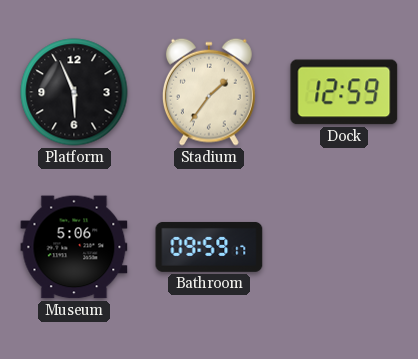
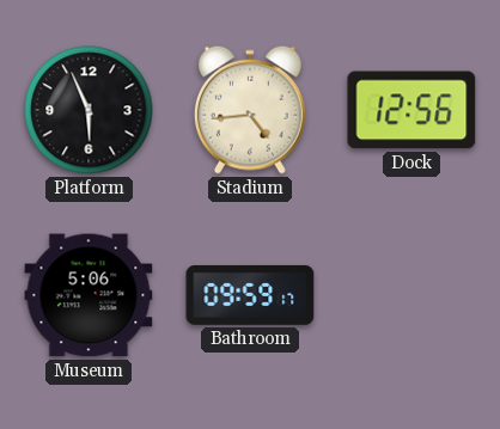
Stadium: 1:36 -> 4:44 (250, 110)
Dock: 12:59 -> 12:56 (411, 110)
